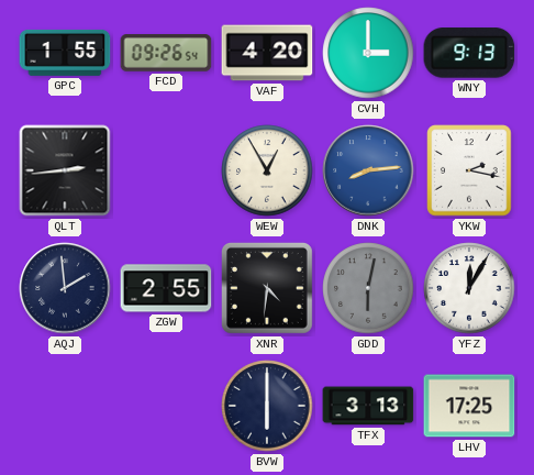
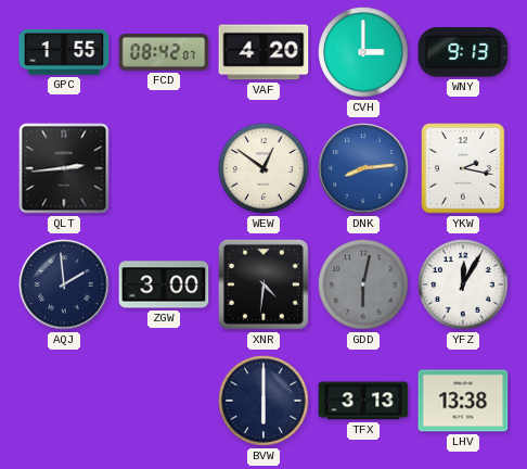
FCD: 09:26 -> 08:42 (164, 52)
WEW: 12:55 -> 12:51 (263, 168)
ZGW: 2:55 -> 3:00 (164, 284)
LHV: 17:25 -> 13:38 (463, 401)
